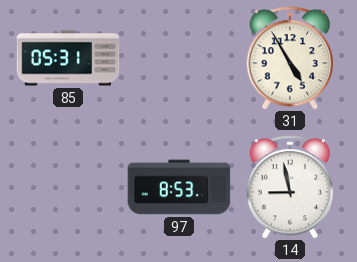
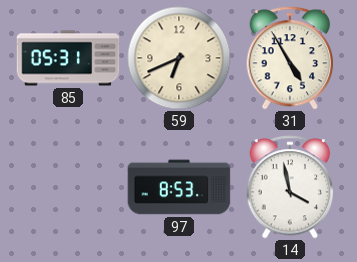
59: none -> 6:41 (179, 58)
14: 8:58 -> 3:58 (290, 187)
